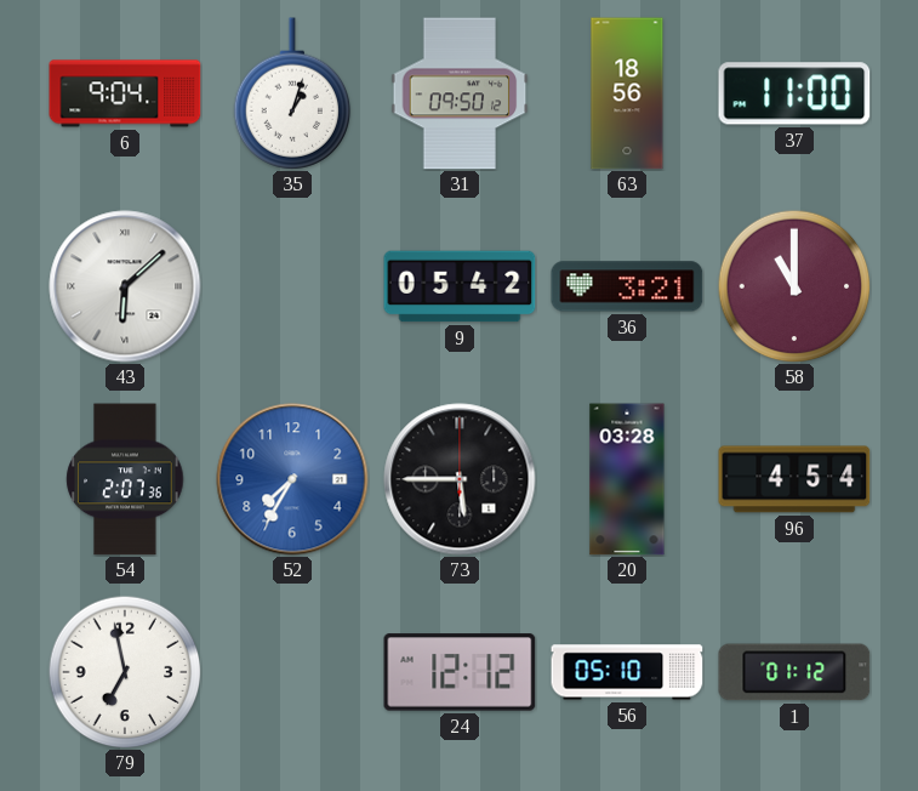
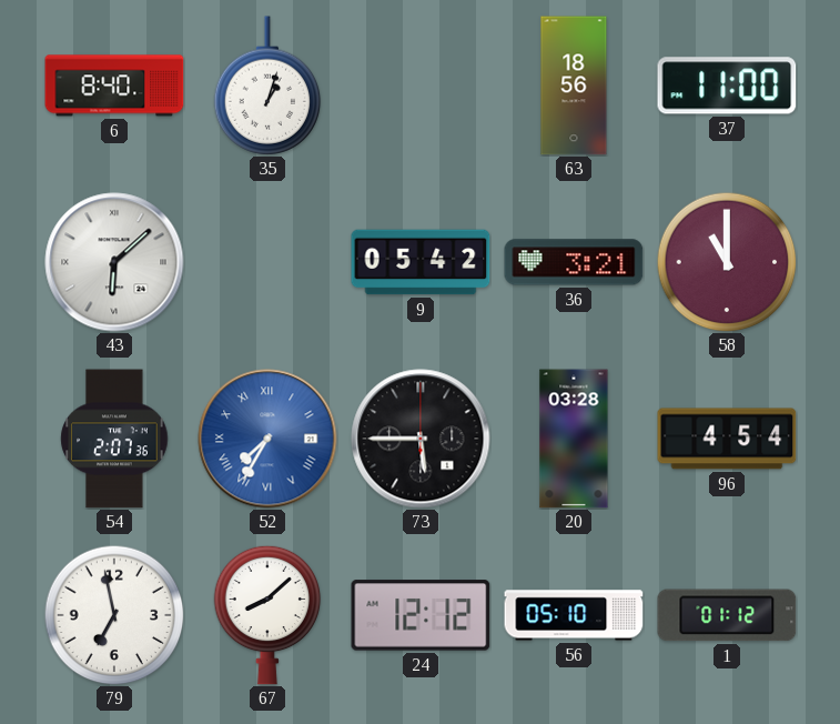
6: 9:04 -> 8:40 (114, 86)
31: 09:50 -> none (460, 93)
52 numerals: Arabic -> Roman (267, 439)
67: none -> 8:08 (267, 615)
